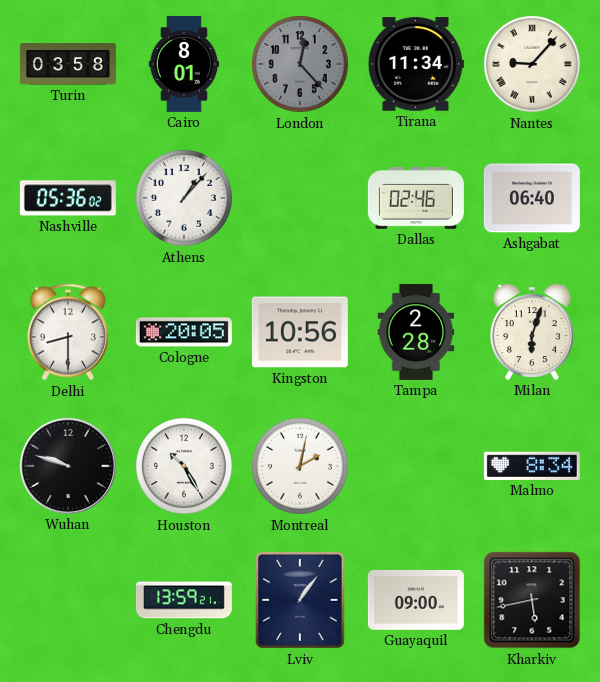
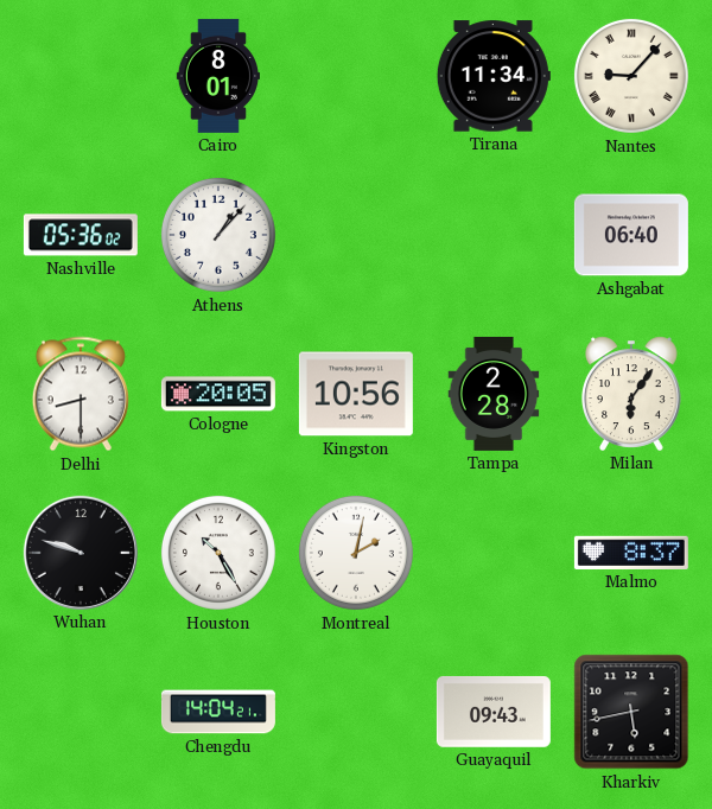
Turin: 03:58 -> none (68, 64)
London: 12:23 -> none (300, 64)
Dallas: 02:46 -> none (416, 199)
Milan: 6:03 -> 6:06 (632, 394)
Malmo: 8:34 -> 8:37 (631, 553)
Chengdu: 13:59 -> 14:04 (218, 712)
Lviv: 1:06 -> none (300, 600)
Guayaquil: 09:00 -> 09:43 (494, 712)
